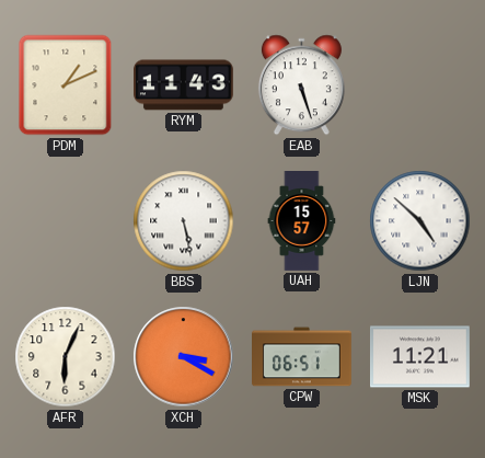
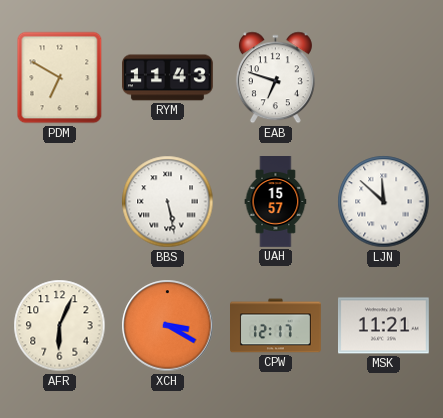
PDM: 1:11 -> 6:50 (60, 78)
EAB: 5:27 -> 6:48 (275, 78)
LJN: 4:52 -> 11:52 (384, 202)
CPW: 06:51 -> 12:17 (276, 326)
